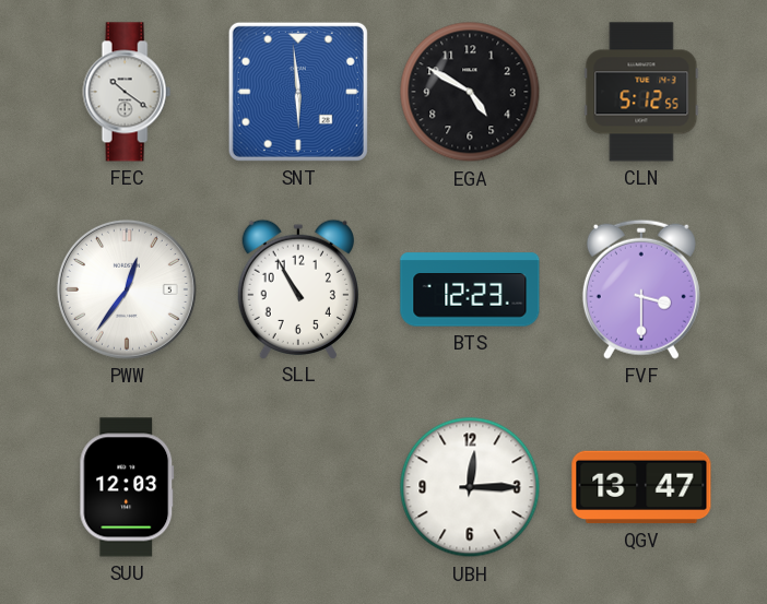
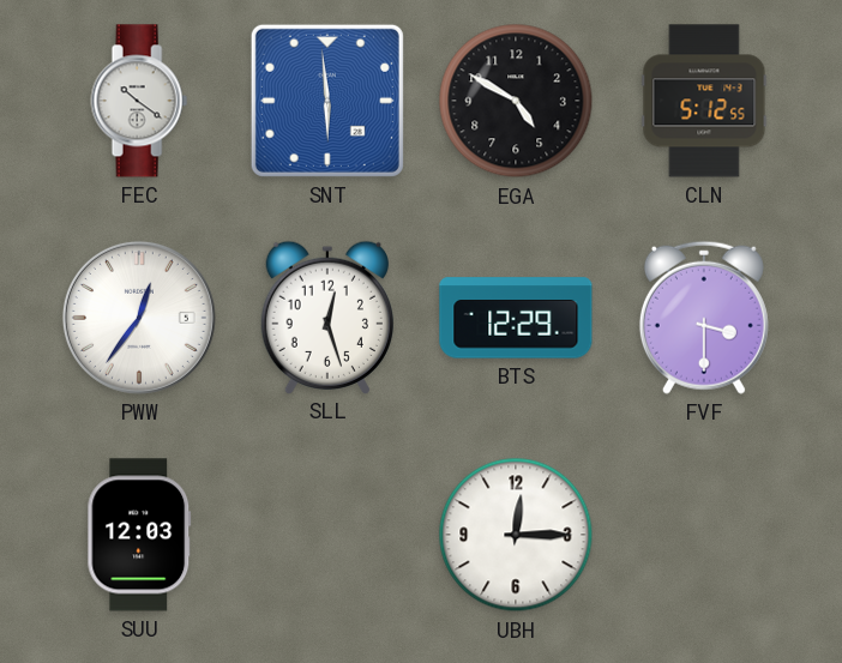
SLL: 10:55 -> 12:27 (326, 317)
BTS: 12:23 -> 12:29 (516, 318)
QGV: 13:47 -> none (641, 487)
